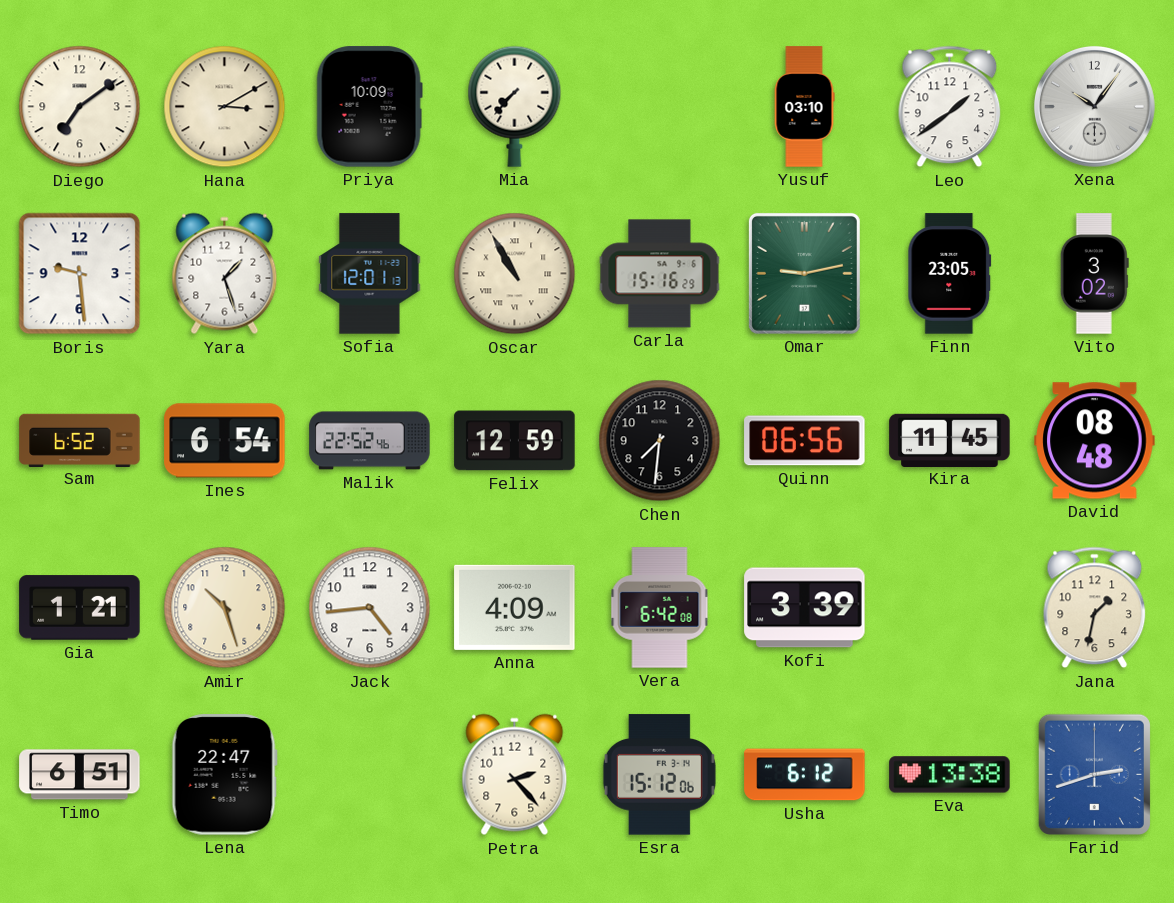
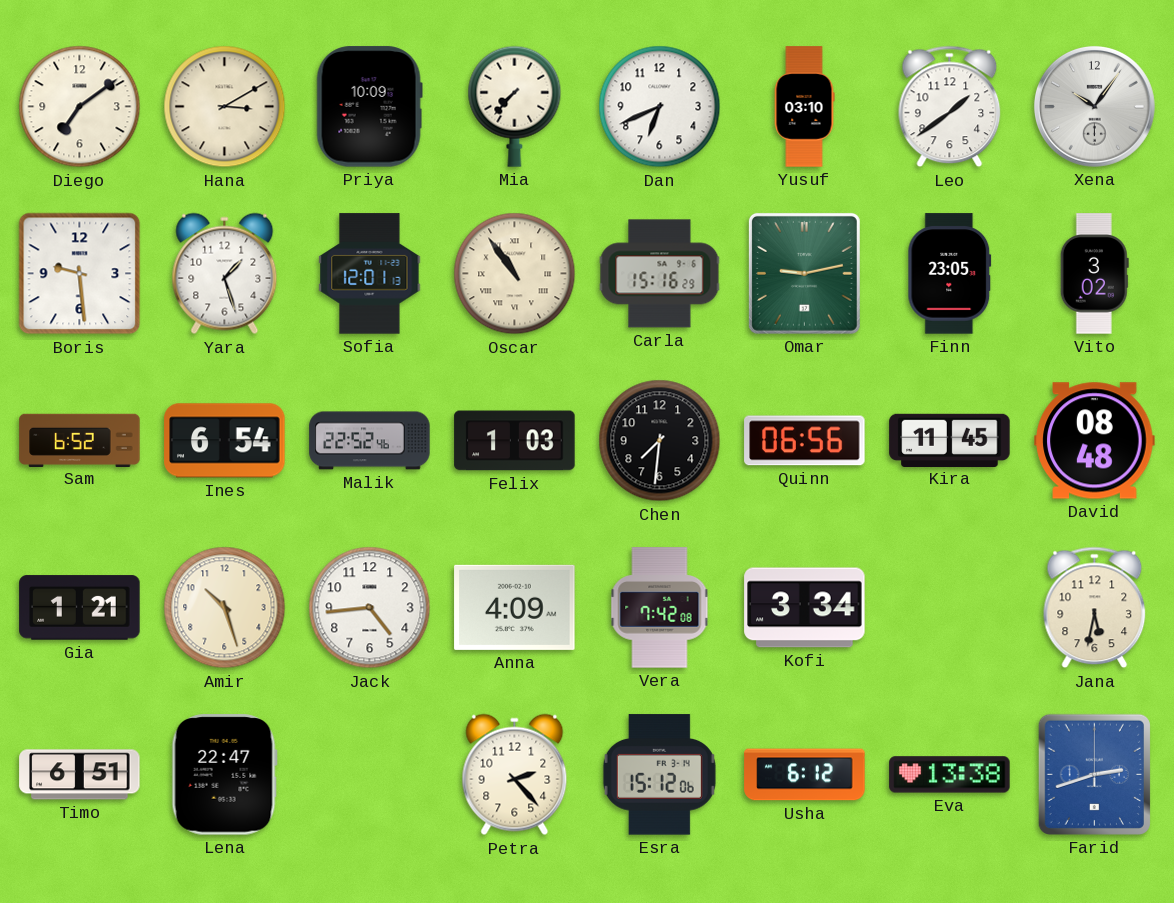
Dan: none -> 6:41 (660, 107)
Oscar: 10:55 -> 10:54 (515, 274)
Felix: 12:59 -> 1:03 (515, 441)
Vera: 6:42 -> 7:42 (660, 608)
Kofi: 3:39 -> 3:34 (805, 608)
Jana: 1:32 -> 5:32 (1095, 608)
